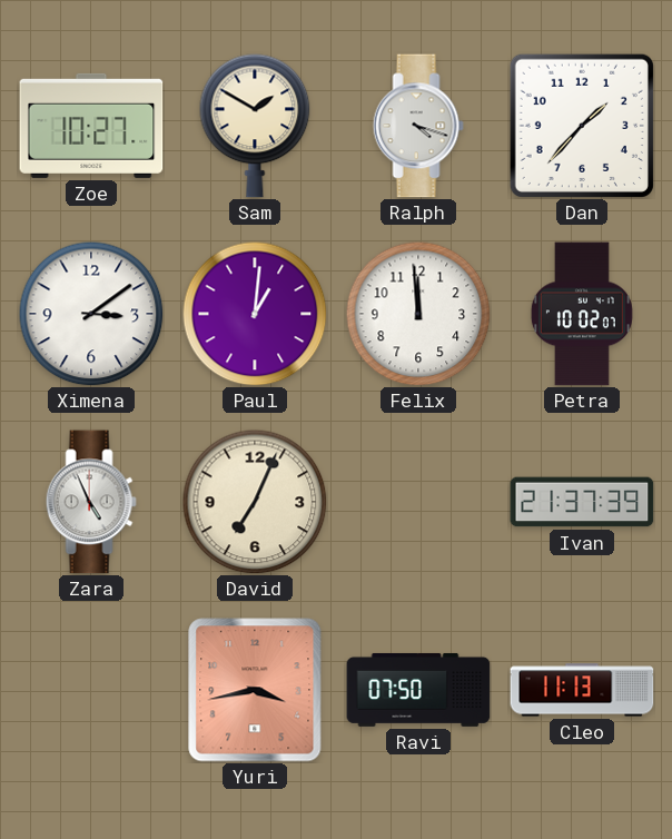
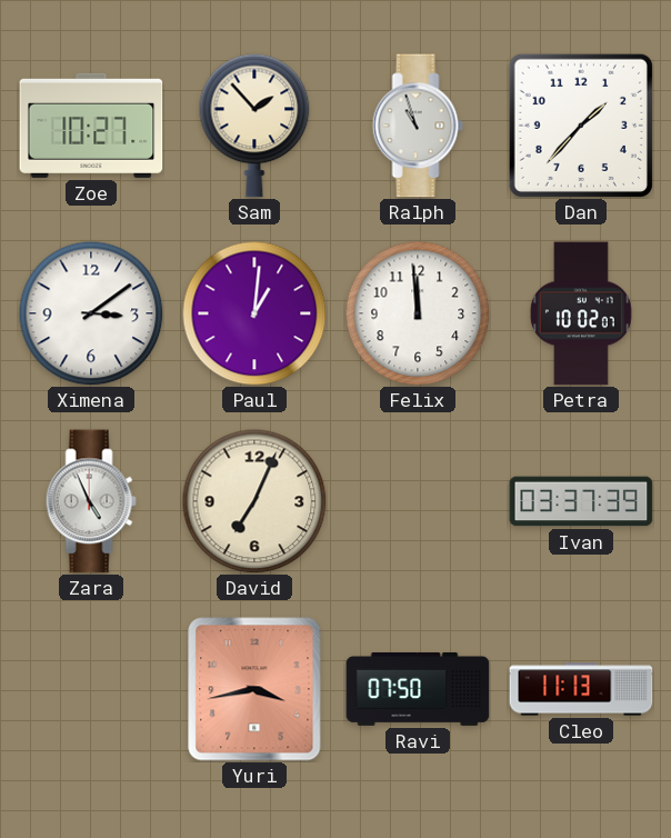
Sam: 1:50 -> 1:53 (254, 126)
Ralph: 4:18 -> 10:57 (418, 126)
Ivan: 21:37 -> 03:37 (581, 501)
